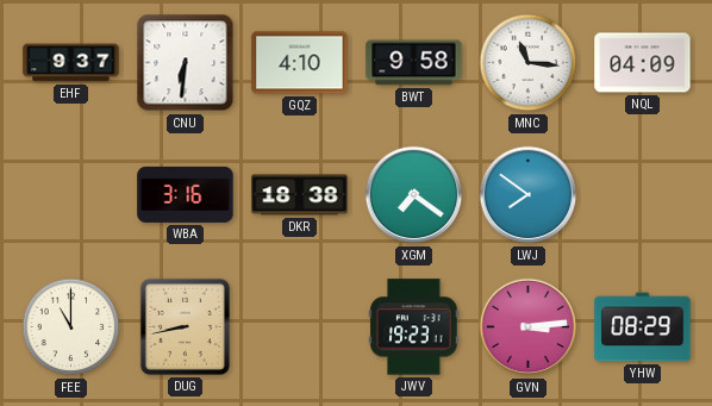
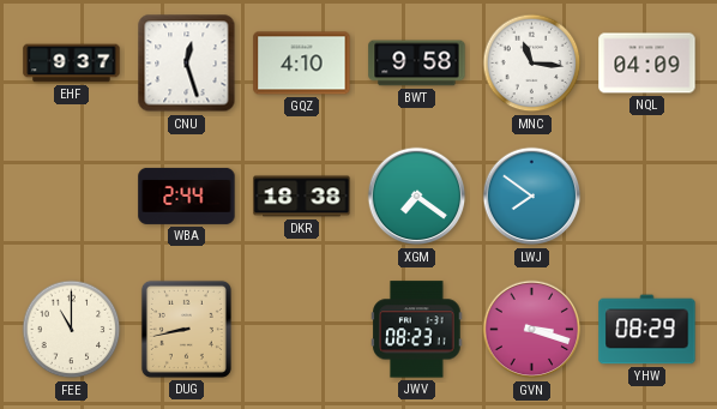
CNU: 6:31 -> 12:27 (187, 64)
WBA: 3:16 -> 2:44 (187, 196)
JWV: 19:23 -> 08:23 (417, 330)
GVN: 3:14 -> 3:18 (532, 330)
